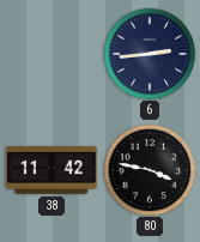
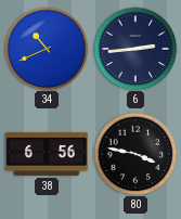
34: none -> 10:41 (47, 49)
38: 11:42 -> 6:56 (47, 154)
